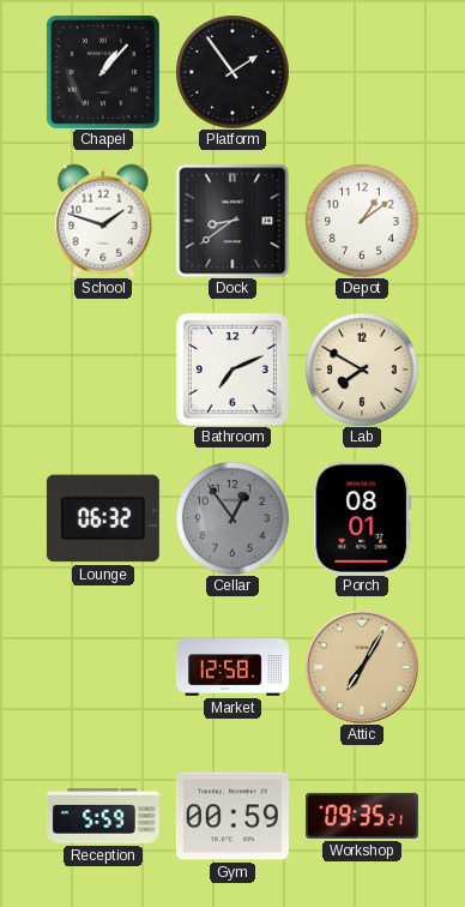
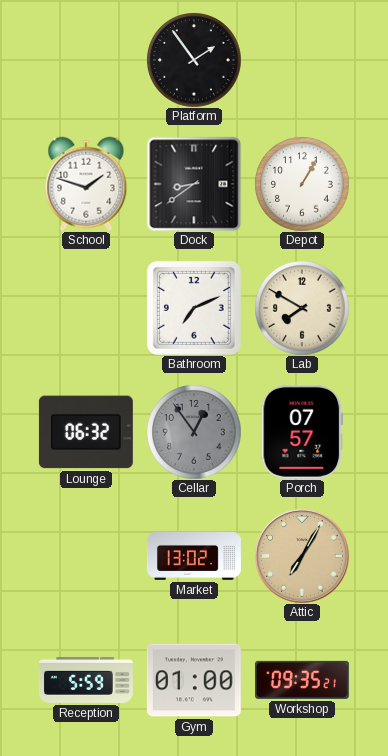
Chapel: 1:07 -> none (103, 72)
Depot: 1:09 -> 1:05 (302, 184)
Porch: 08:01 -> 07:57 (302, 432)
Market: 12:58 -> 13:02 (194, 557)
Gym: 00:59 -> 01:00 (194, 680)
